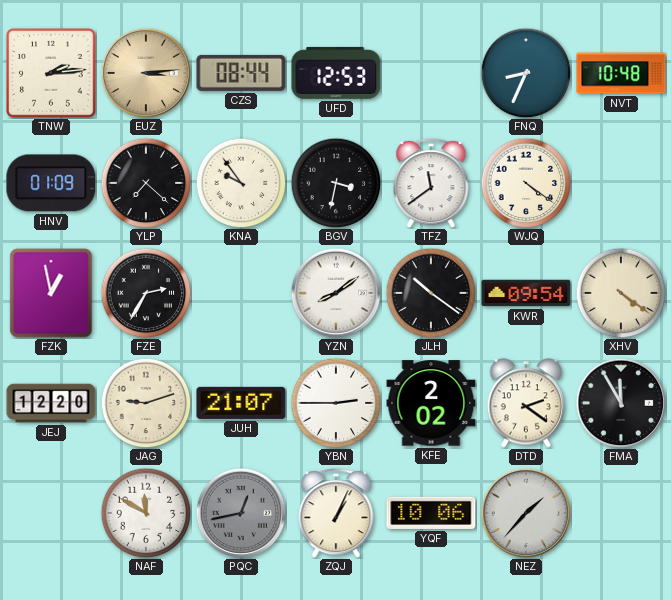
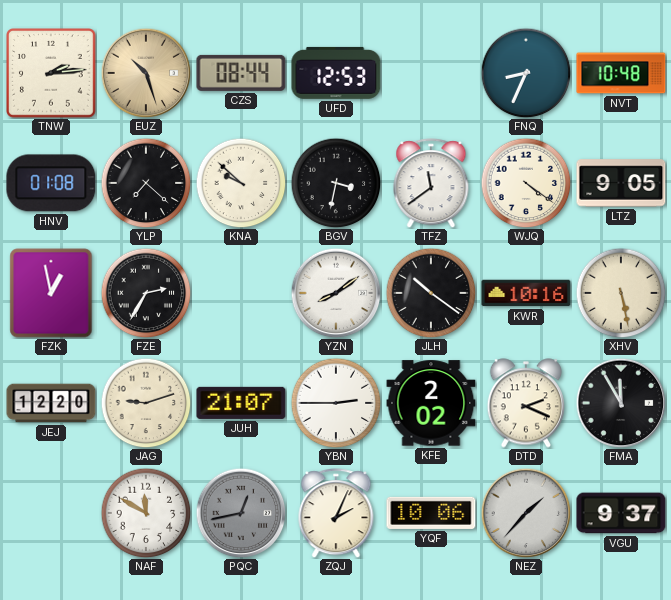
EUZ: 3:14 -> 10:27 (146, 73)
HNV: 01:09 -> 01:08 (51, 183)
KNA: 9:54 -> 9:52 (241, 183)
LTZ: none -> 9:05 (621, 183)
KWR: 09:54 -> 10:16 (526, 293)
XHV: 4:21 -> 5:28 (621, 293)
DTD: 2:21 -> 2:19 (525, 403)
ZQJ: 1:04 -> 2:04 (336, 513)
VGU: none -> 9:37 (621, 513)
